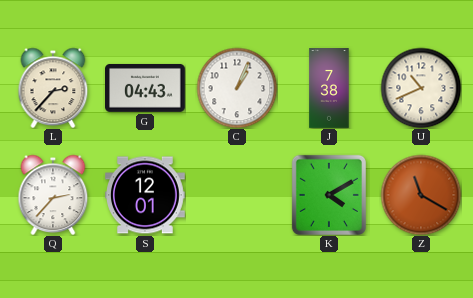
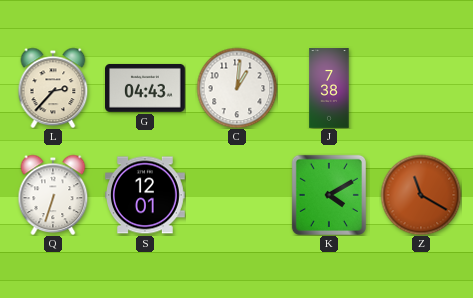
C: 1:04 -> 1:01 (237, 88)
U: 10:41 -> none (421, 88)
Q: 2:37 -> 6:33 (53, 195)
